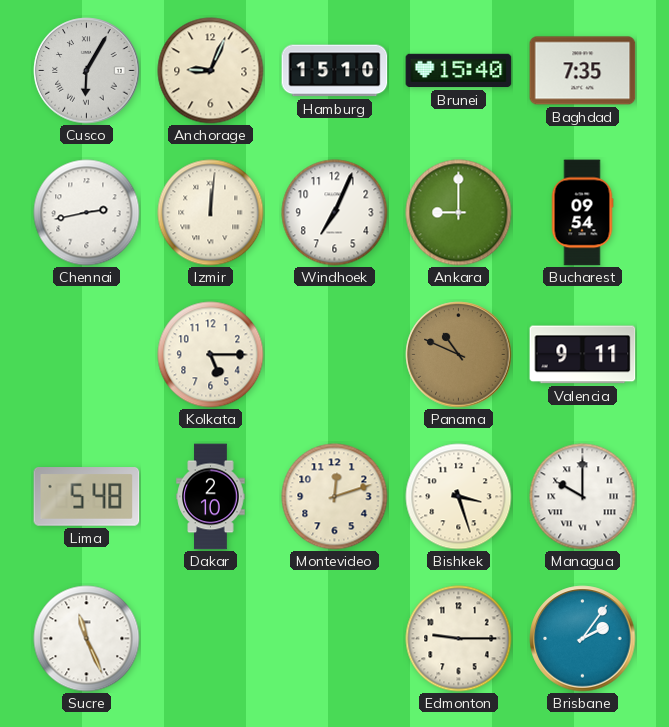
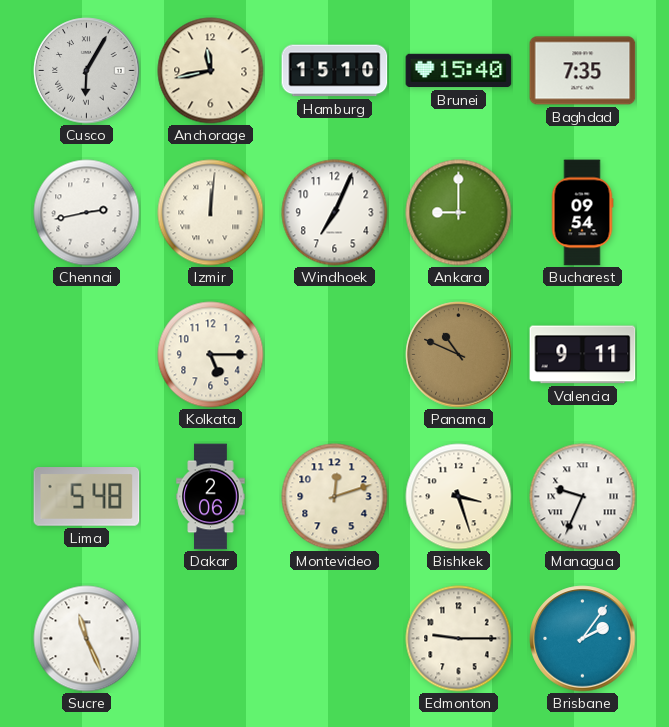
Anchorage: 9:04 -> 11:43 (211, 71)
Dakar: 2:10 -> 2:06 (211, 497)
Managua: 10:00 -> 9:34 (583, 497)
